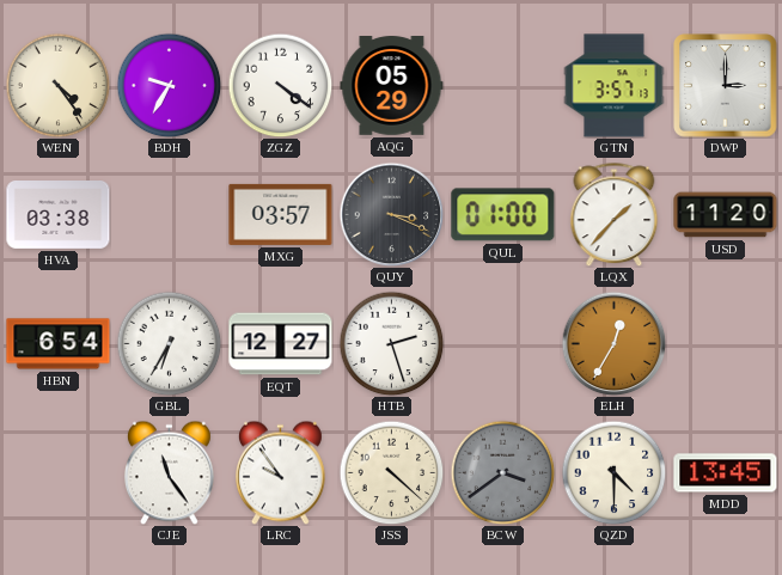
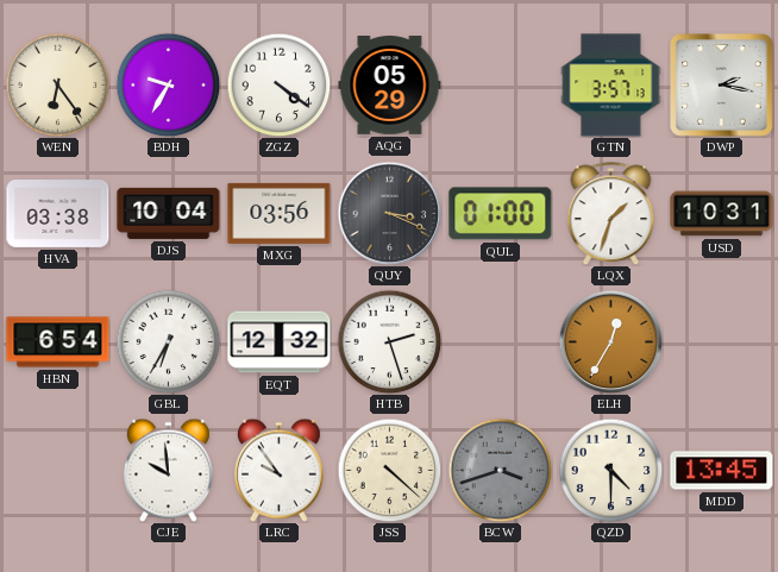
WEN: 4:24 -> 6:24 (57, 84)
DWP: 3:00 -> 2:17 (722, 86)
DJS: none -> 10:04 (169, 213)
MXG: 03:57 -> 03:56 (280, 213)
LQX: 1:37 -> 1:33 (611, 213)
USD: 11:20 -> 10:31 (722, 214)
EQT: 12:27 -> 12:32 (280, 342)
CJE: 11:24 -> 9:59 (169, 470)
BCW: 3:39 -> 3:42 (500, 470)
